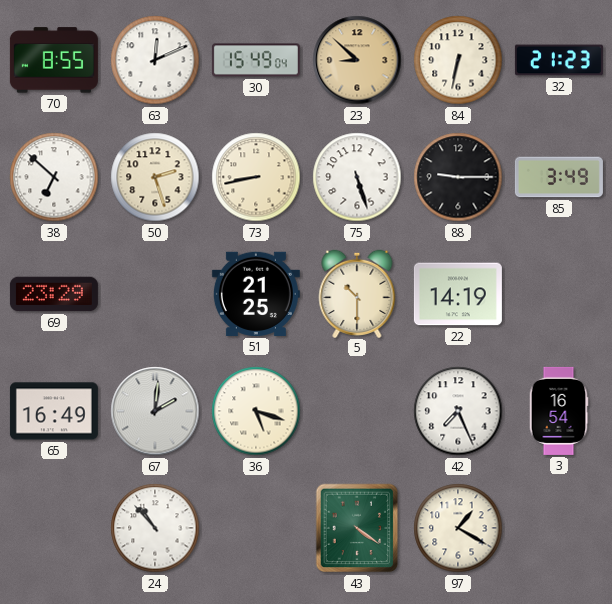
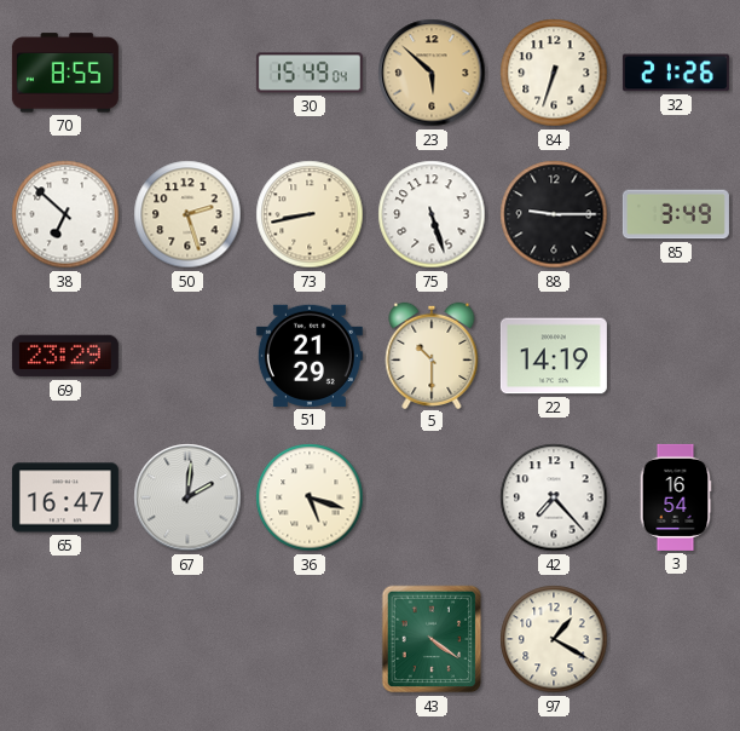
63: 12:11 -> none (155, 60)
23: 8:52 -> 5:52 (432, 73)
84: 6:32 -> 6:33 (554, 73)
32: 21:23 -> 21:26 (676, 73)
51: 21:25 -> 21:29 (310, 356)
65: 16:49 -> 16:47 (65, 497)
42: 7:26 -> 7:23 (554, 497)
24: 10:53 -> none (155, 528)
